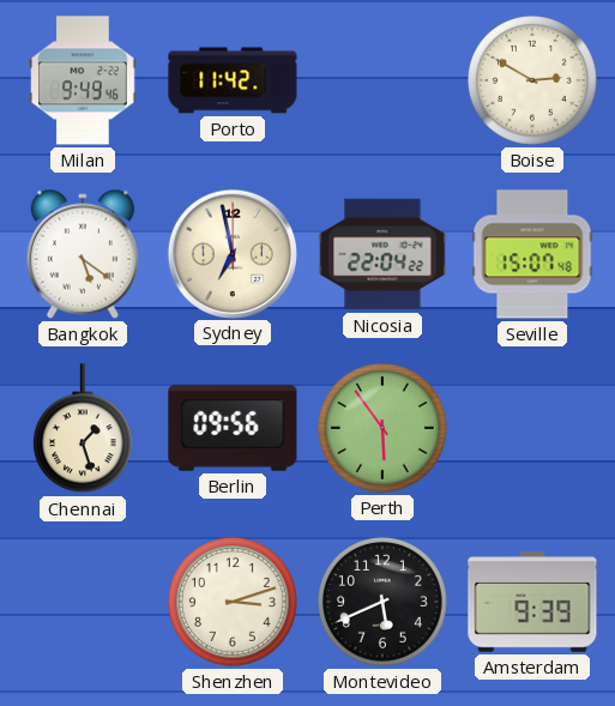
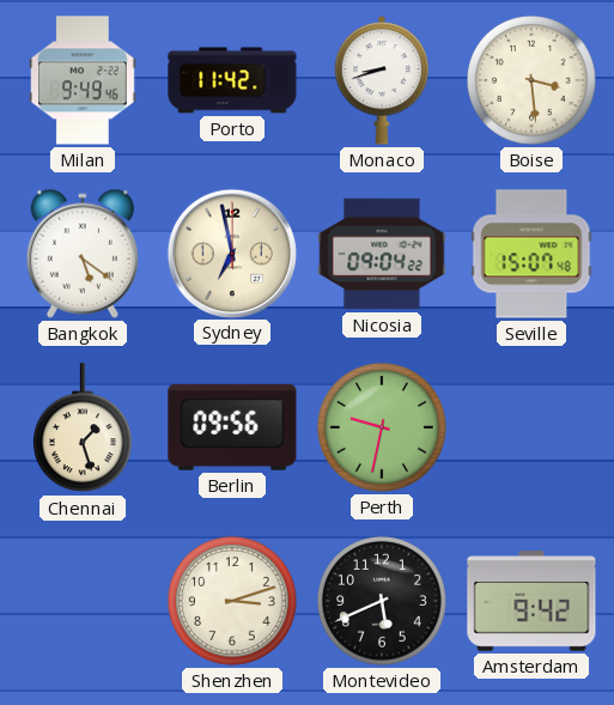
Monaco: none -> 8:42 (382, 80)
Boise: 2:50 -> 3:29 (531, 80)
Nicosia: 22:04 -> 09:04 (382, 254)
Perth: 5:54 -> 9:32 (382, 427)
Amsterdam: 9:39 -> 9:42 (531, 601)
